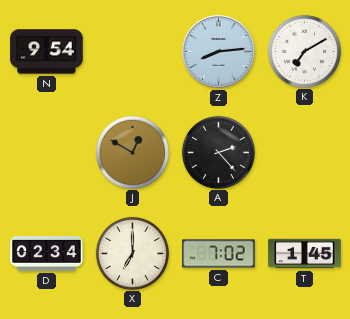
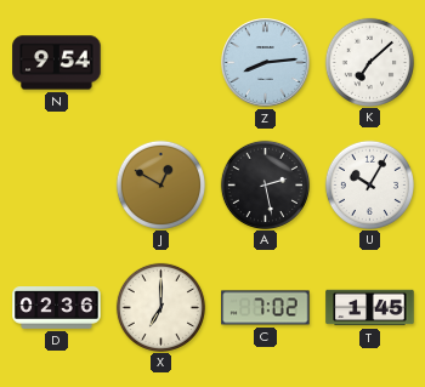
K: 7:10 -> 7:08 (369, 62)
A: 2:23 -> 2:28 (265, 184)
U: none -> 10:05 (369, 184)
D: 02:34 -> 02:36 (57, 308)
